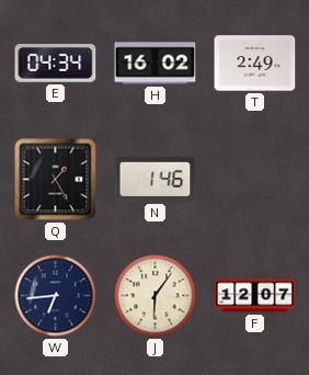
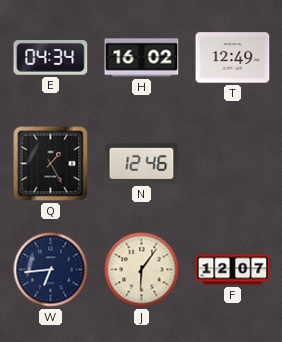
T: 2:49 -> 12:49 (233, 58)
N: 1:46 -> 12:46 (142, 163)
